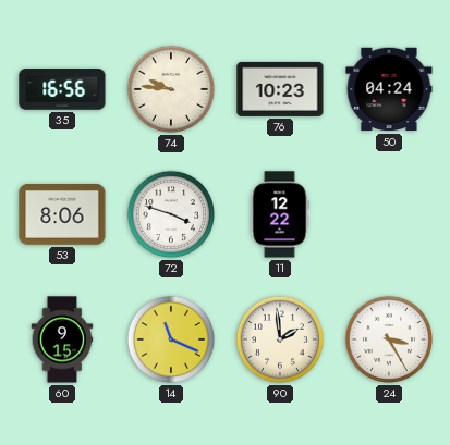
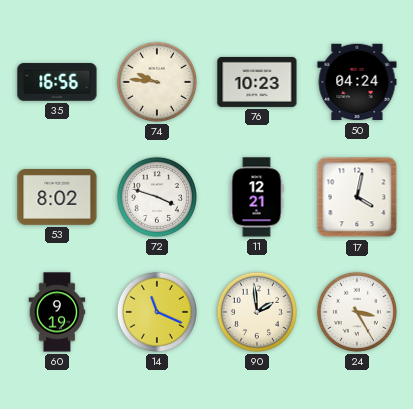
53: 8:06 -> 8:02 (57, 198)
11: 12:22 -> 12:21 (257, 197)
17: none -> 4:02 (357, 197)
60: 9:15 -> 9:19 (57, 312)
